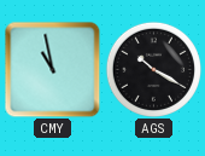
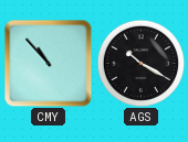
CMY: 10:58 -> 10:53 (48, 63)
